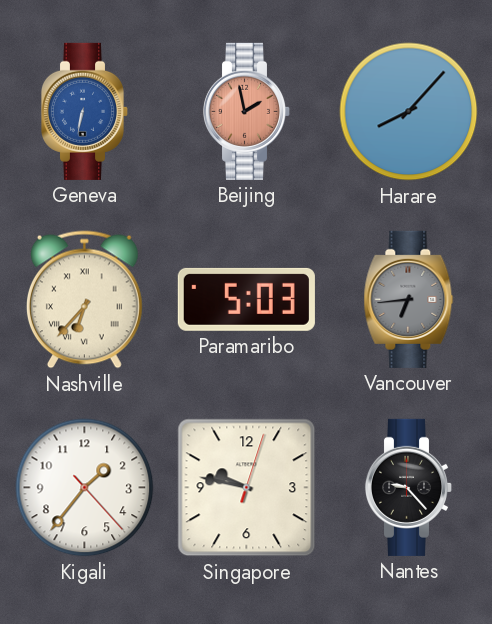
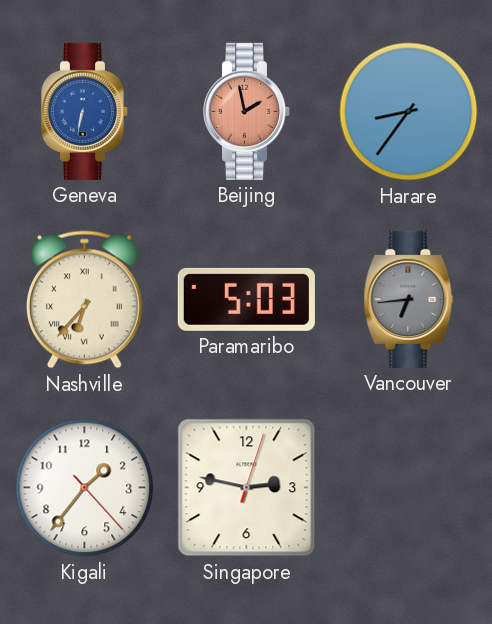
Harare: 8:07 -> 8:36 (409, 112)
Singapore: 9:47 -> 2:47 (247, 488)
Nantes: 9:23 -> none (409, 487)
